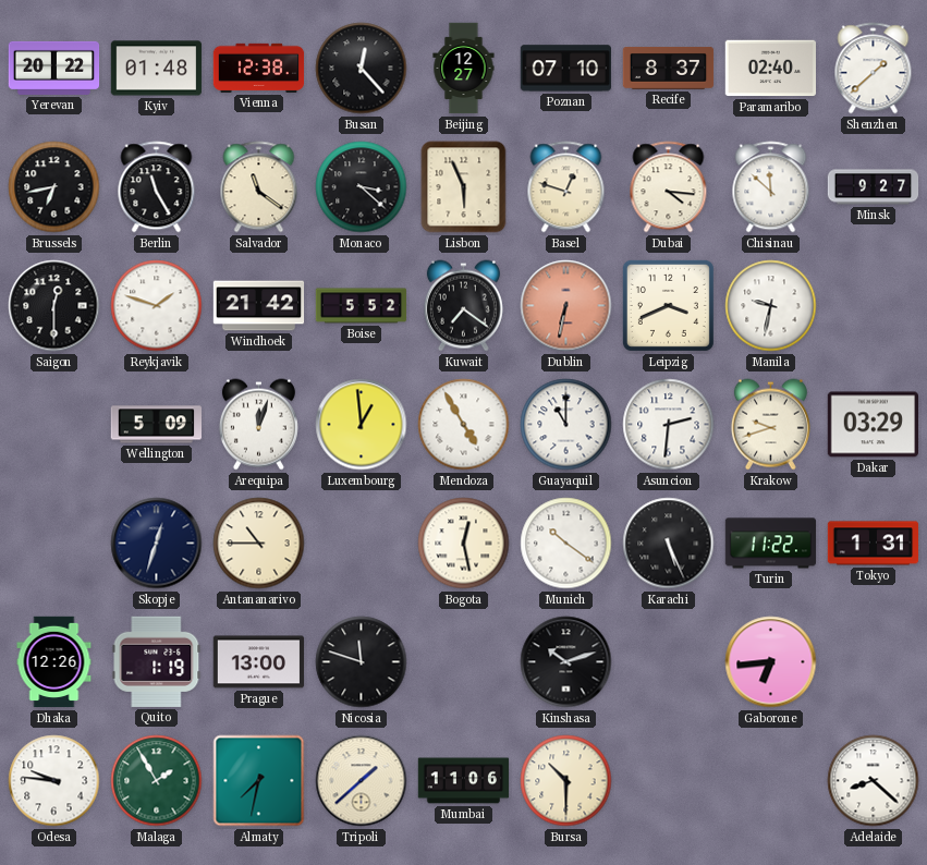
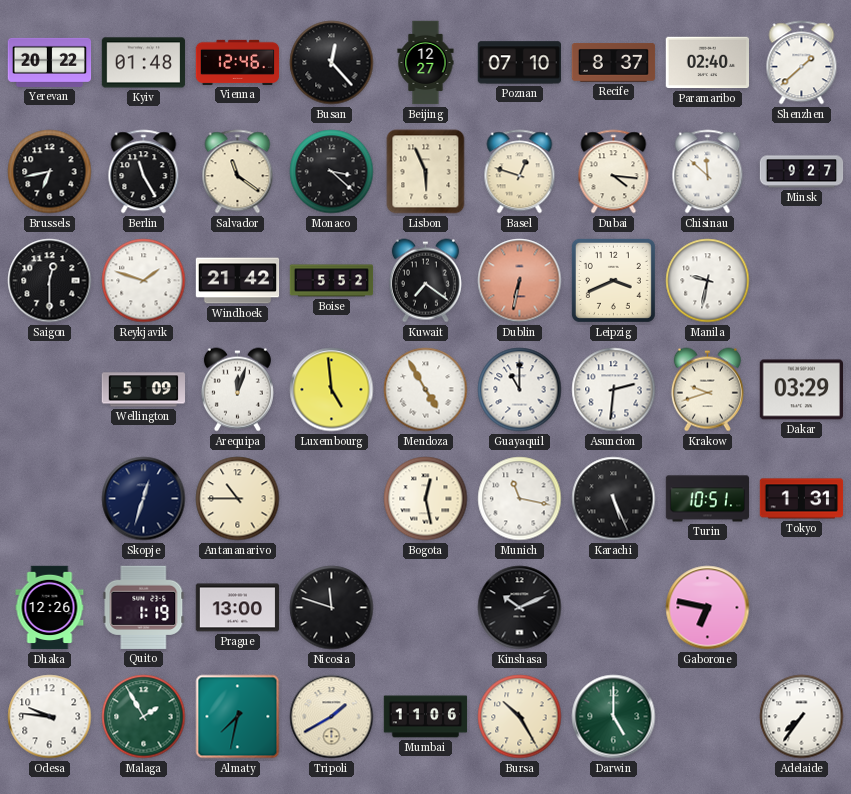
Vienna: 12:38 -> 12:46 (238, 62)
Luxembourg: 12:59 -> 4:59 (332, 390)
Munich: 10:21 -> 11:17 (520, 499)
Turin: 11:22 -> 10:51 (708, 499)
Kinshasa: 10:12 -> 10:11 (520, 608)
Gaborone: 6:44 -> 6:47 (708, 608)
Tripoli: 1:38 -> 1:40 (332, 717)
Bursa: 10:30 -> 10:25 (520, 717)
Darwin: none -> 5:00 (614, 717)
Adelaide: 8:22 -> 7:36 (802, 717)
